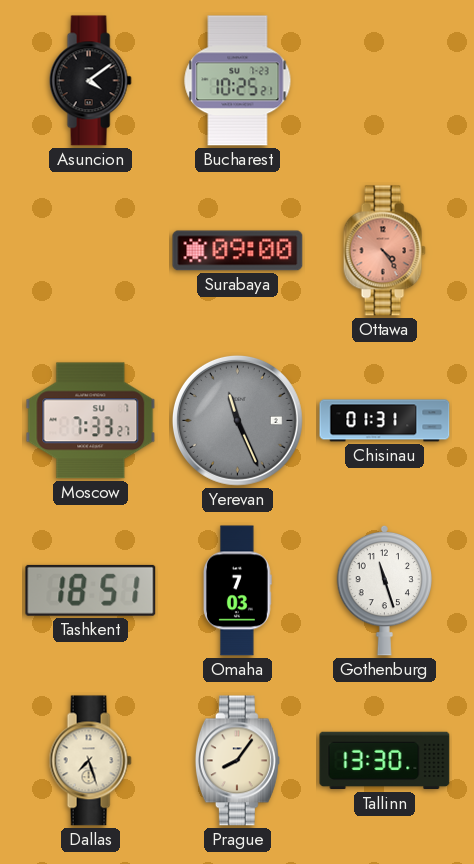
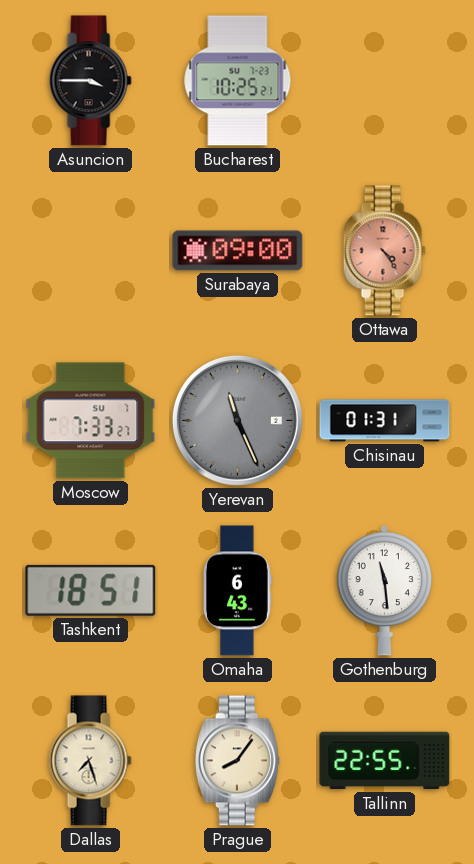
Asuncion: 4:09 -> 3:45 (90, 81)
Omaha: 7:03 -> 6:43 (238, 591)
Gothenburg: 11:27 -> 11:29 (384, 590)
Tallinn: 13:30 -> 22:55 (385, 761)
